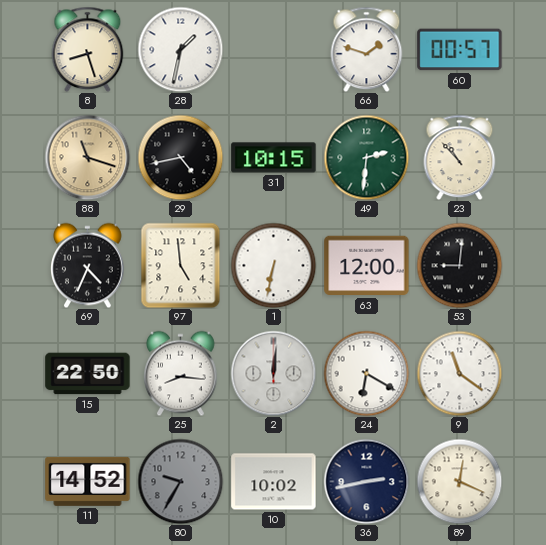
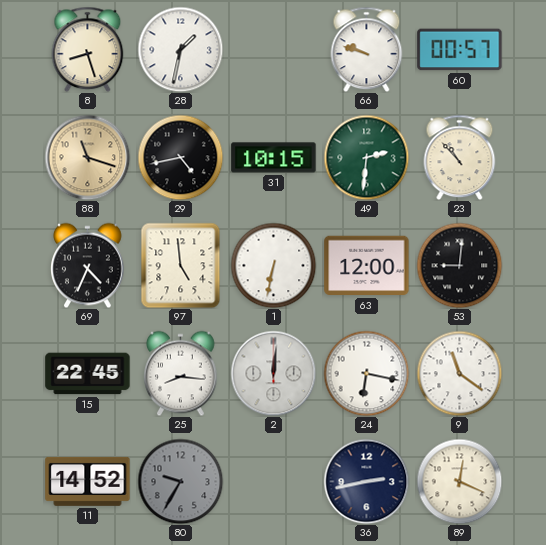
66: 1:48 -> 9:48 (367, 49)
15: 22:50 -> 22:45 (88, 374)
24: 6:20 -> 6:17 (366, 373)
10: 10:02 -> none (274, 482)
